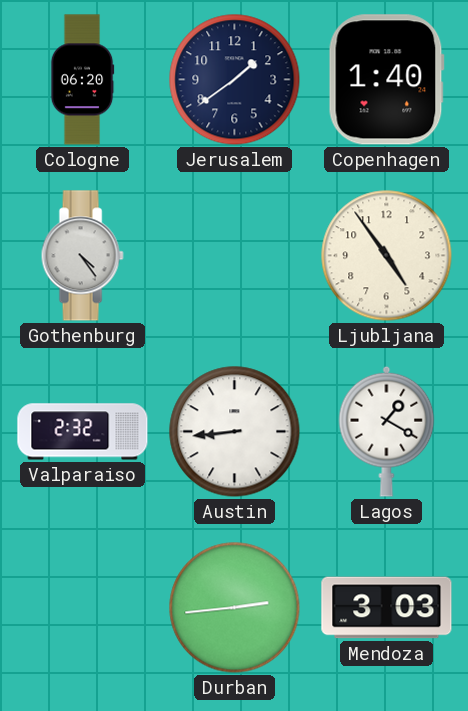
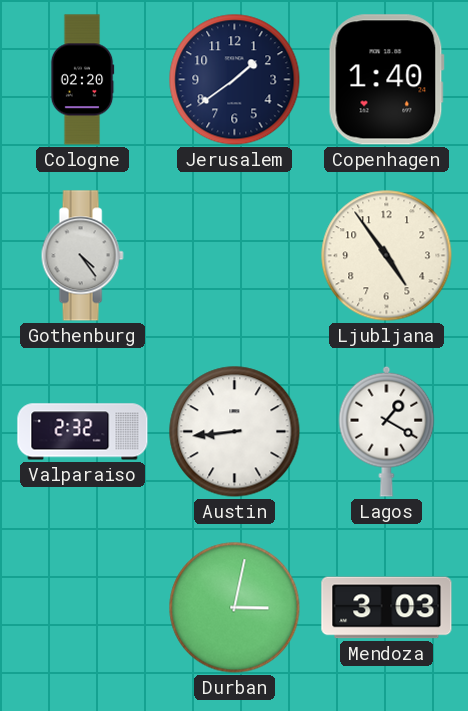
Cologne: 06:20 -> 02:20 (82, 80)
Durban: 2:44 -> 3:02 (235, 608)
